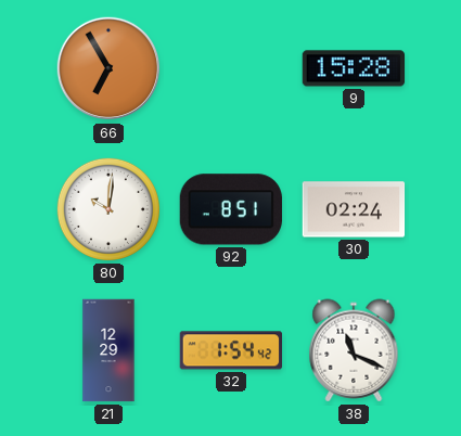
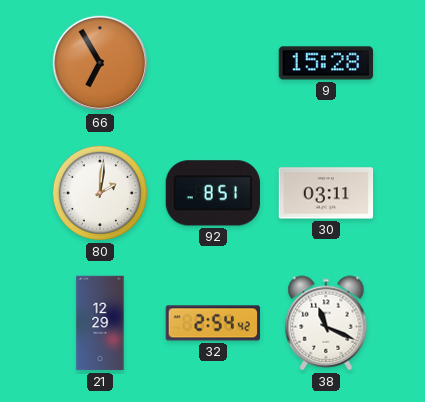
80: 10:01 -> 2:01 (100, 193)
30: 02:24 -> 03:11 (326, 193)
32: 1:54 -> 2:54 (212, 323)
